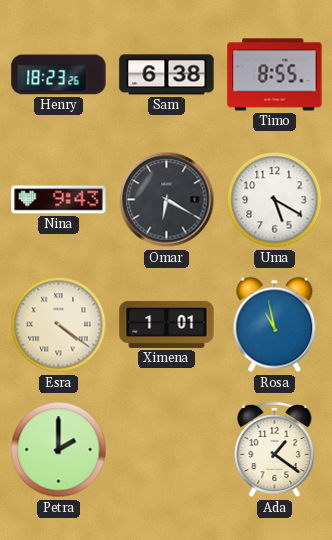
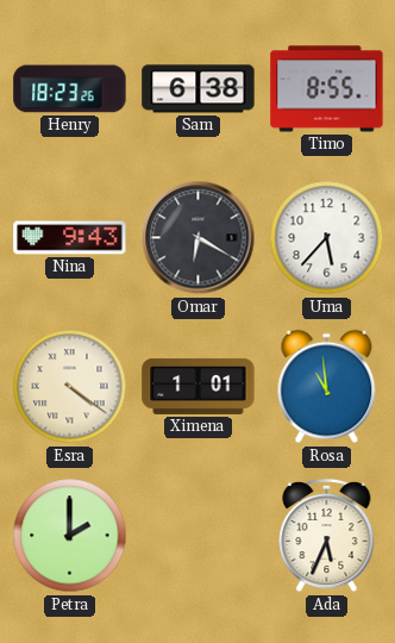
Uma: 5:20 -> 5:37 (327, 238)
Rosa: 10:58 -> 10:59 (327, 387)
Ada: 1:21 -> 5:34 (327, 536)
